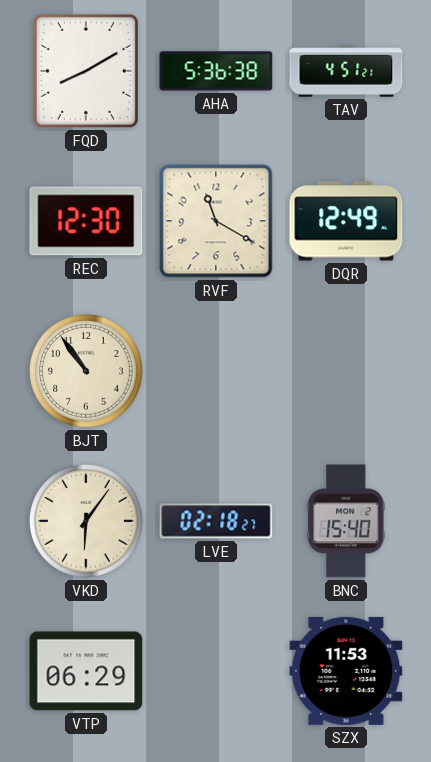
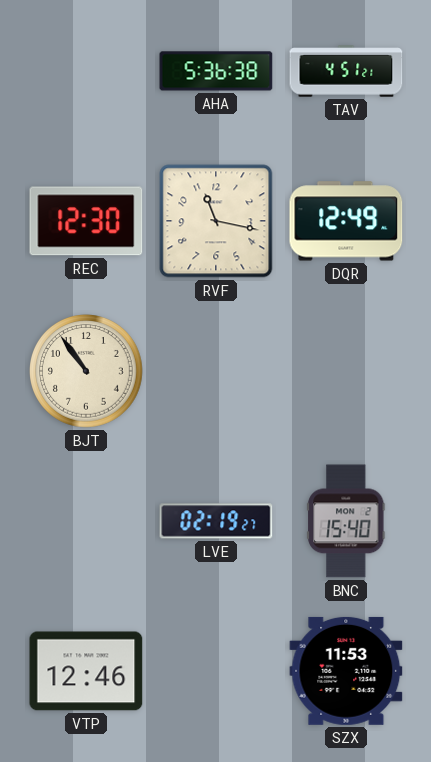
FQD: 8:10 -> none (86, 71)
RVF: 11:20 -> 11:17 (216, 221)
VKD: 6:06 -> none (87, 522)
LVE: 02:18 -> 02:19 (216, 521)
VTP: 06:29 -> 12:46 (86, 671)
